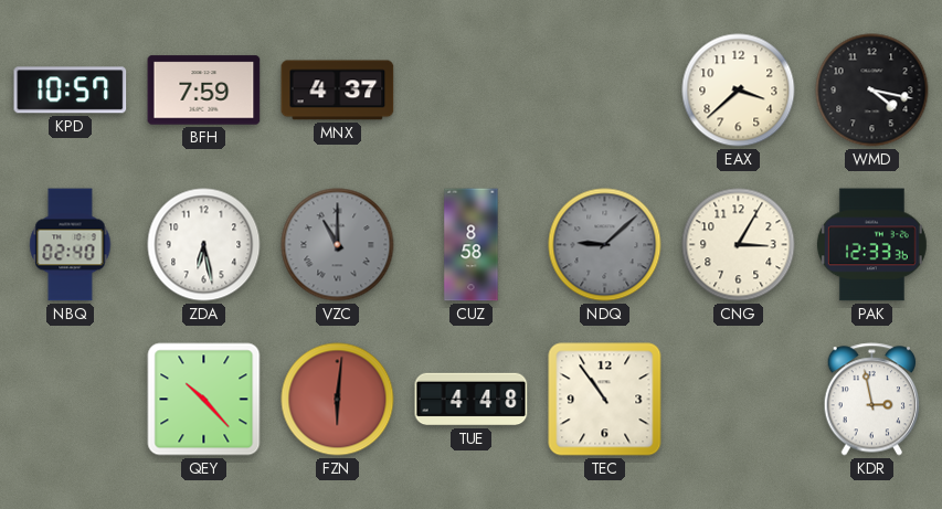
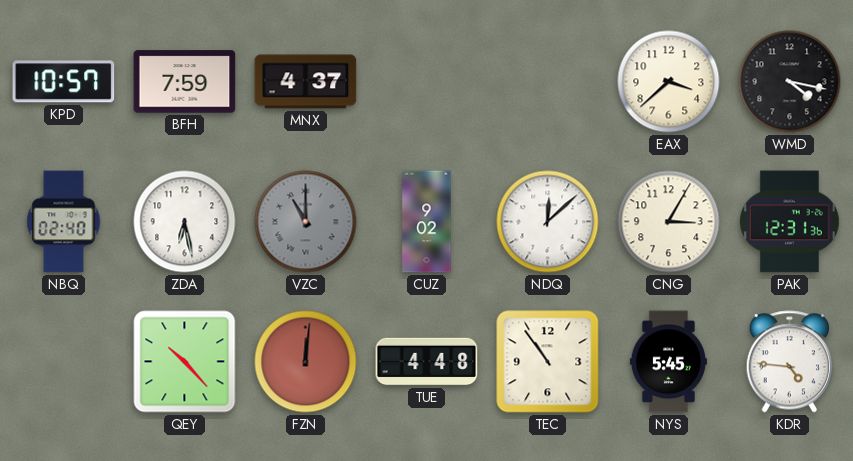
CUZ: 8:58 -> 9:02 (427, 222)
NDQ: 9:08 -> 12:08 (548, 222)
NDQ dial: grey -> white (548, 222)
PAK: 12:33 -> 12:31 (789, 222)
FZN: 6:01 -> 12:01 (306, 362)
NYS: none -> 5:45 (668, 362)
KDR: 2:58 -> 4:46 (790, 362)
